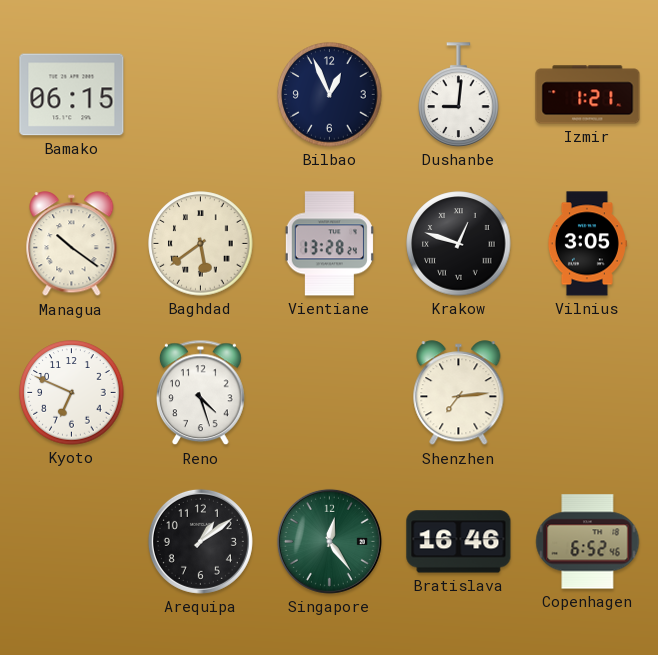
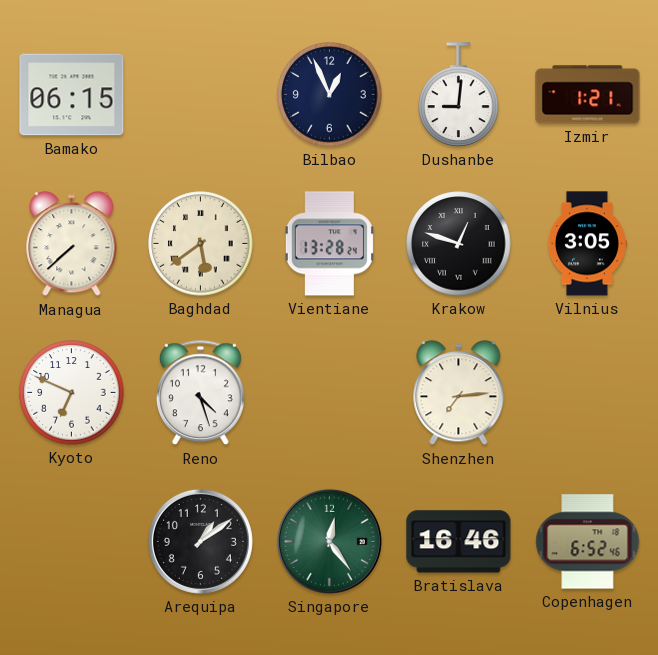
Managua: 10:21 -> 7:38 (72, 244)
